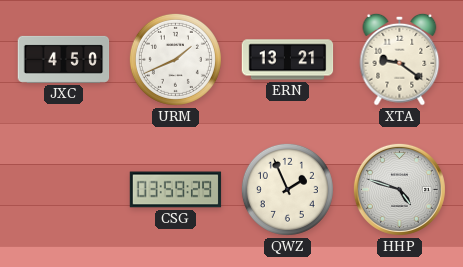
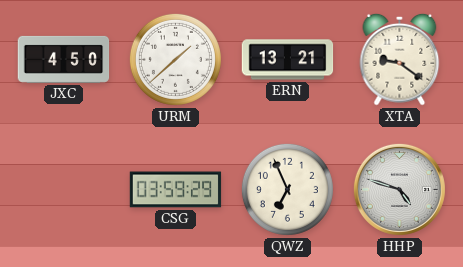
URM: 1:41 -> 1:38 (175, 59)
QWZ: 1:56 -> 6:56 (287, 189)
